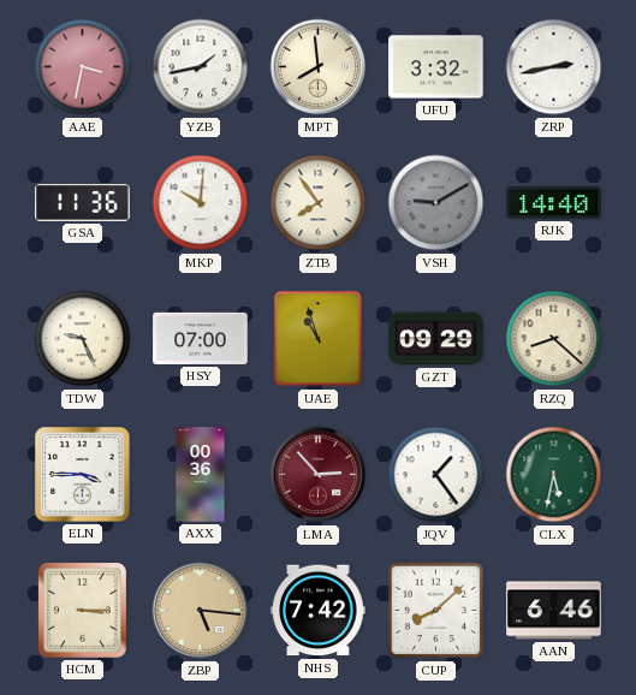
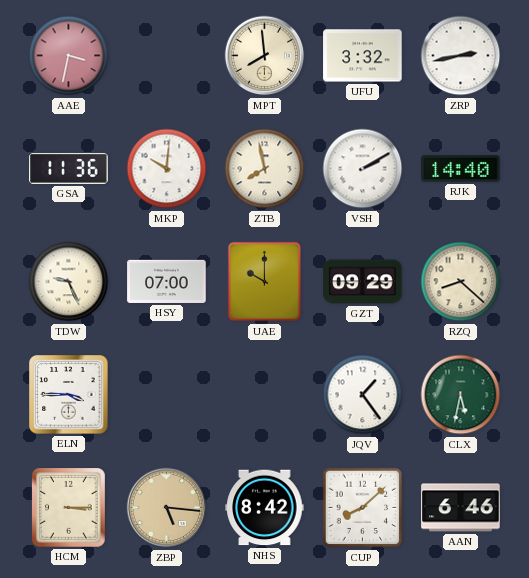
YZB: 1:43 -> none (201, 67)
ZTB: 7:54 -> 7:58 (265, 169)
VSH: 9:10 -> 2:10 (363, 169)
VSH dial: grey -> white (363, 169)
UAE: 10:57 -> 10:00 (264, 282)
AXX: 00:36 -> none (201, 475)
LMA: 2:53 -> none (319, 475)
NHS: 7:42 -> 8:42 (265, 508)
